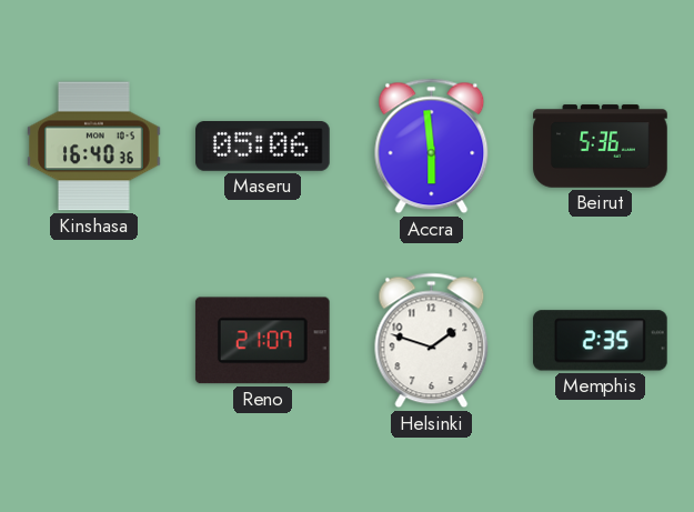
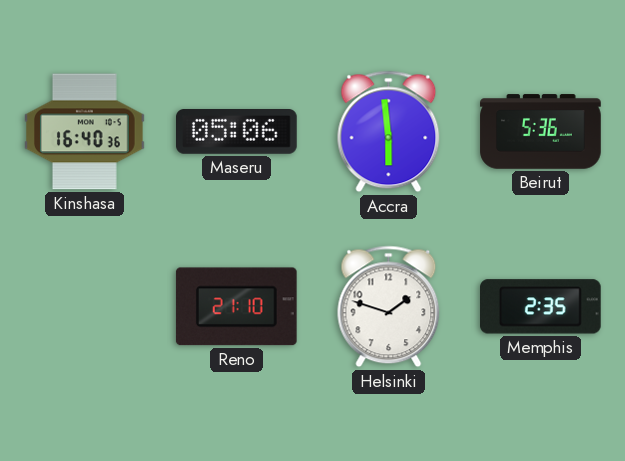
Reno: 21:07 -> 21:10 (236, 307)
